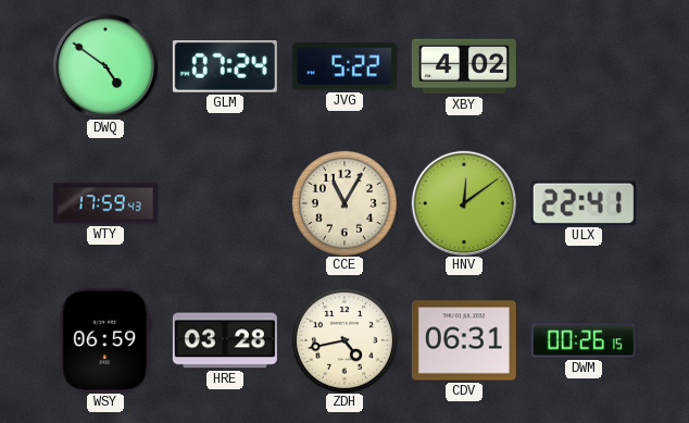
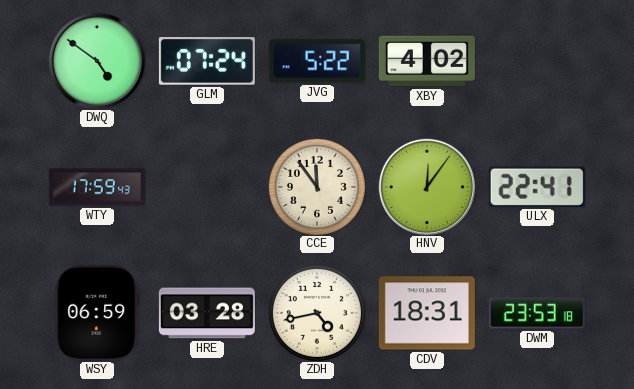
CCE: 11:05 -> 11:54 (317, 187)
HNV: 12:09 -> 12:06 (427, 187)
CDV: 06:31 -> 18:31 (427, 313)
DWM: 00:26 -> 23:53 (537, 313)
